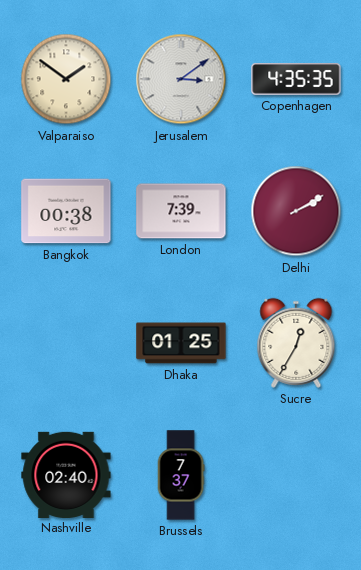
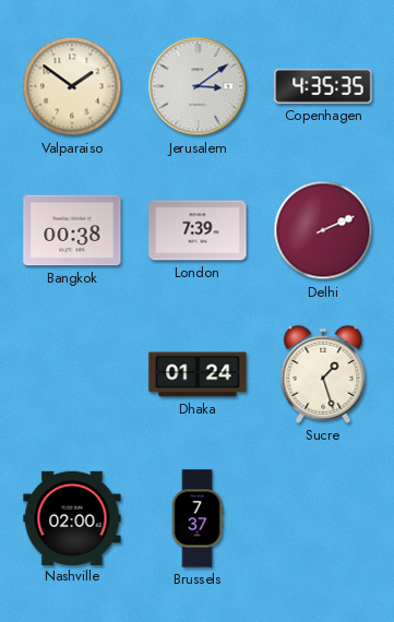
Delhi: 2:10 -> 2:11 (323, 230)
Dhaka: 01:25 -> 01:24 (198, 374)
Sucre: 12:35 -> 1:27 (323, 374)
Nashville: 02:40 -> 02:00 (72, 517)
